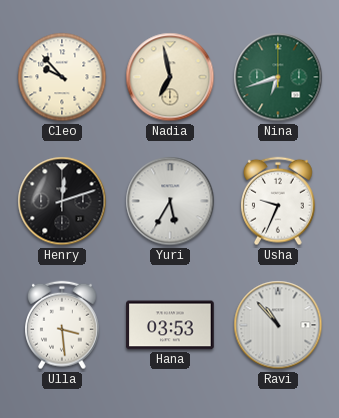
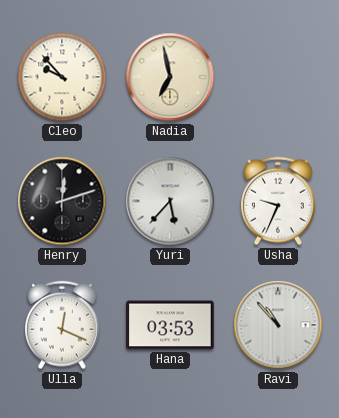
Nina: 6:42 -> none (278, 77)
Yuri: 5:35 -> 5:37 (170, 201)
Ulla: 3:29 -> 12:19 (63, 325)
